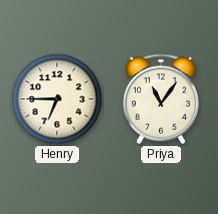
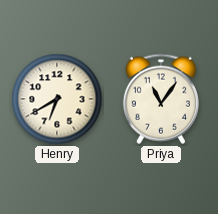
Henry: 6:45 -> 6:40 (57, 99)
